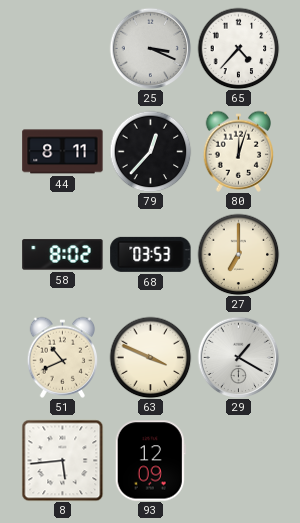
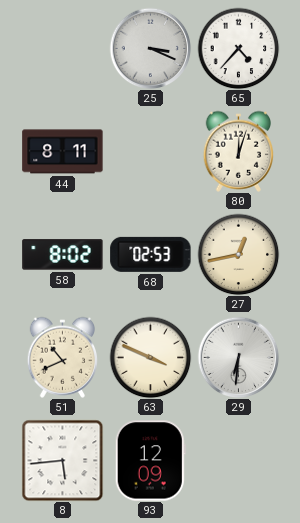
79: 12:37 -> none (150, 151)
68: 03:53 -> 02:53 (151, 254)
27: 7:00 -> 12:43 (238, 254)
29: 1:20 -> 6:31 (238, 357)
